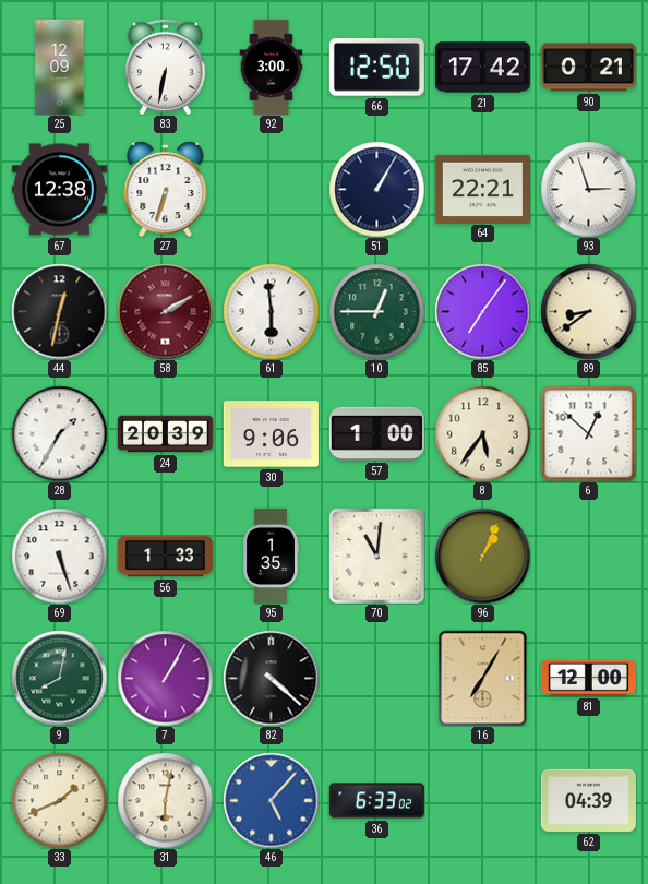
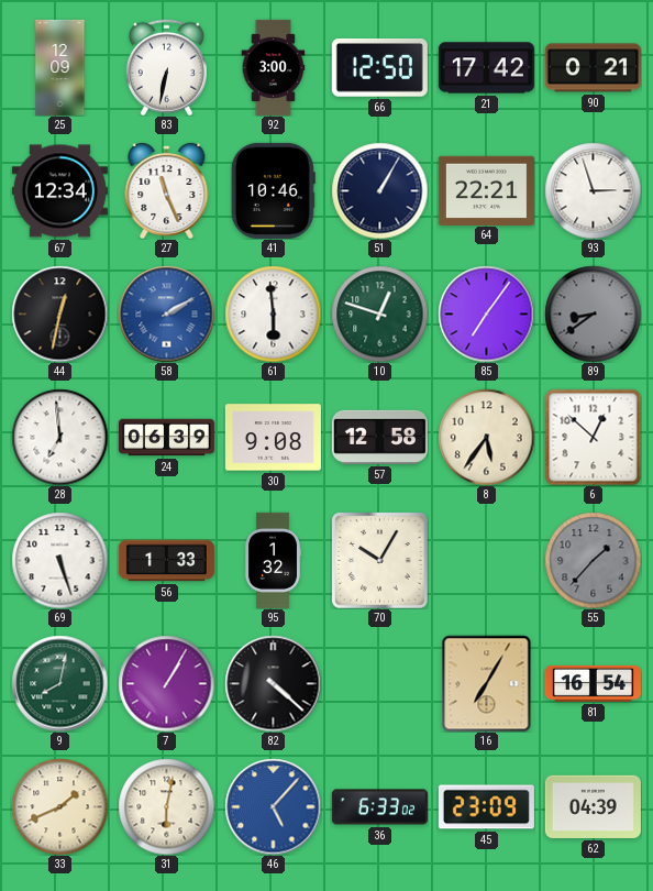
67: 12:38 -> 12:34 (59, 191)
27: 6:33 -> 11:26 (167, 190)
41: none -> 10:46 (273, 190)
58 dial: burgundy -> blue (166, 313)
10: 12:45 -> 12:48 (379, 313)
89 dial: cream -> grey (593, 313)
28: 1:35 -> 6:59 (59, 437)
24: 20:39 -> 06:39 (166, 438)
30: 9:06 -> 9:08 (273, 438)
57: 1:00 -> 12:58 (379, 437)
95: 1:35 -> 1:32 (272, 560)
70: 11:01 -> 10:05 (380, 561)
96: 1:04 -> none (482, 556)
55: none -> 1:37 (593, 560)
81: 12:00 -> 16:54 (593, 683)
45: none -> 23:09 (486, 807)
